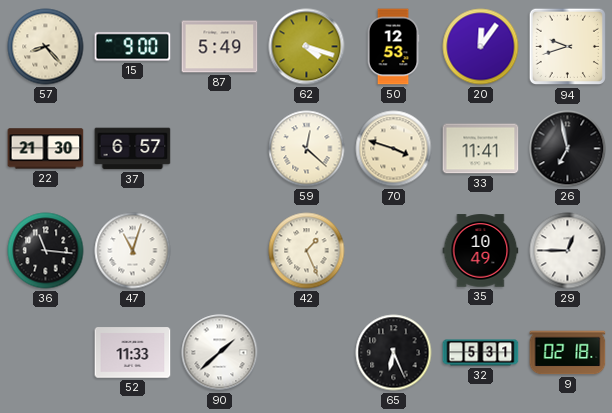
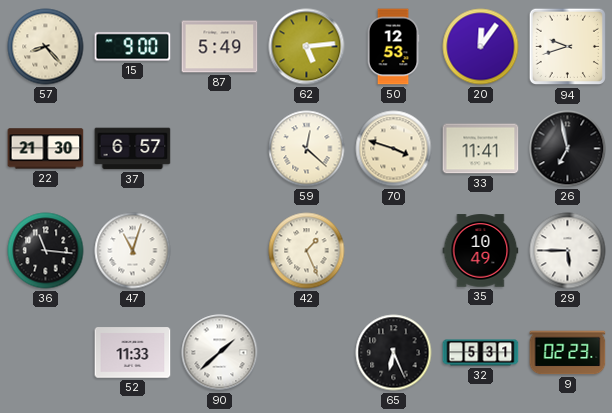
62: 4:18 -> 5:14 (307, 47)
29: 12:45 -> 5:45 (568, 251)
9: 02:18 -> 02:23 (568, 353)
